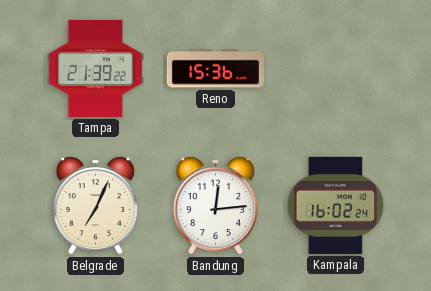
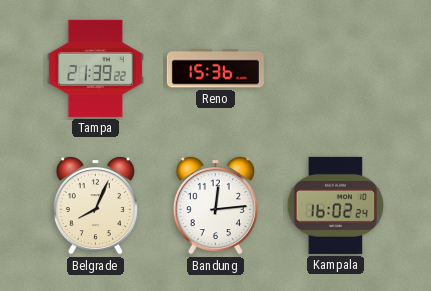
Belgrade: 7:04 -> 8:04 (95, 206)
